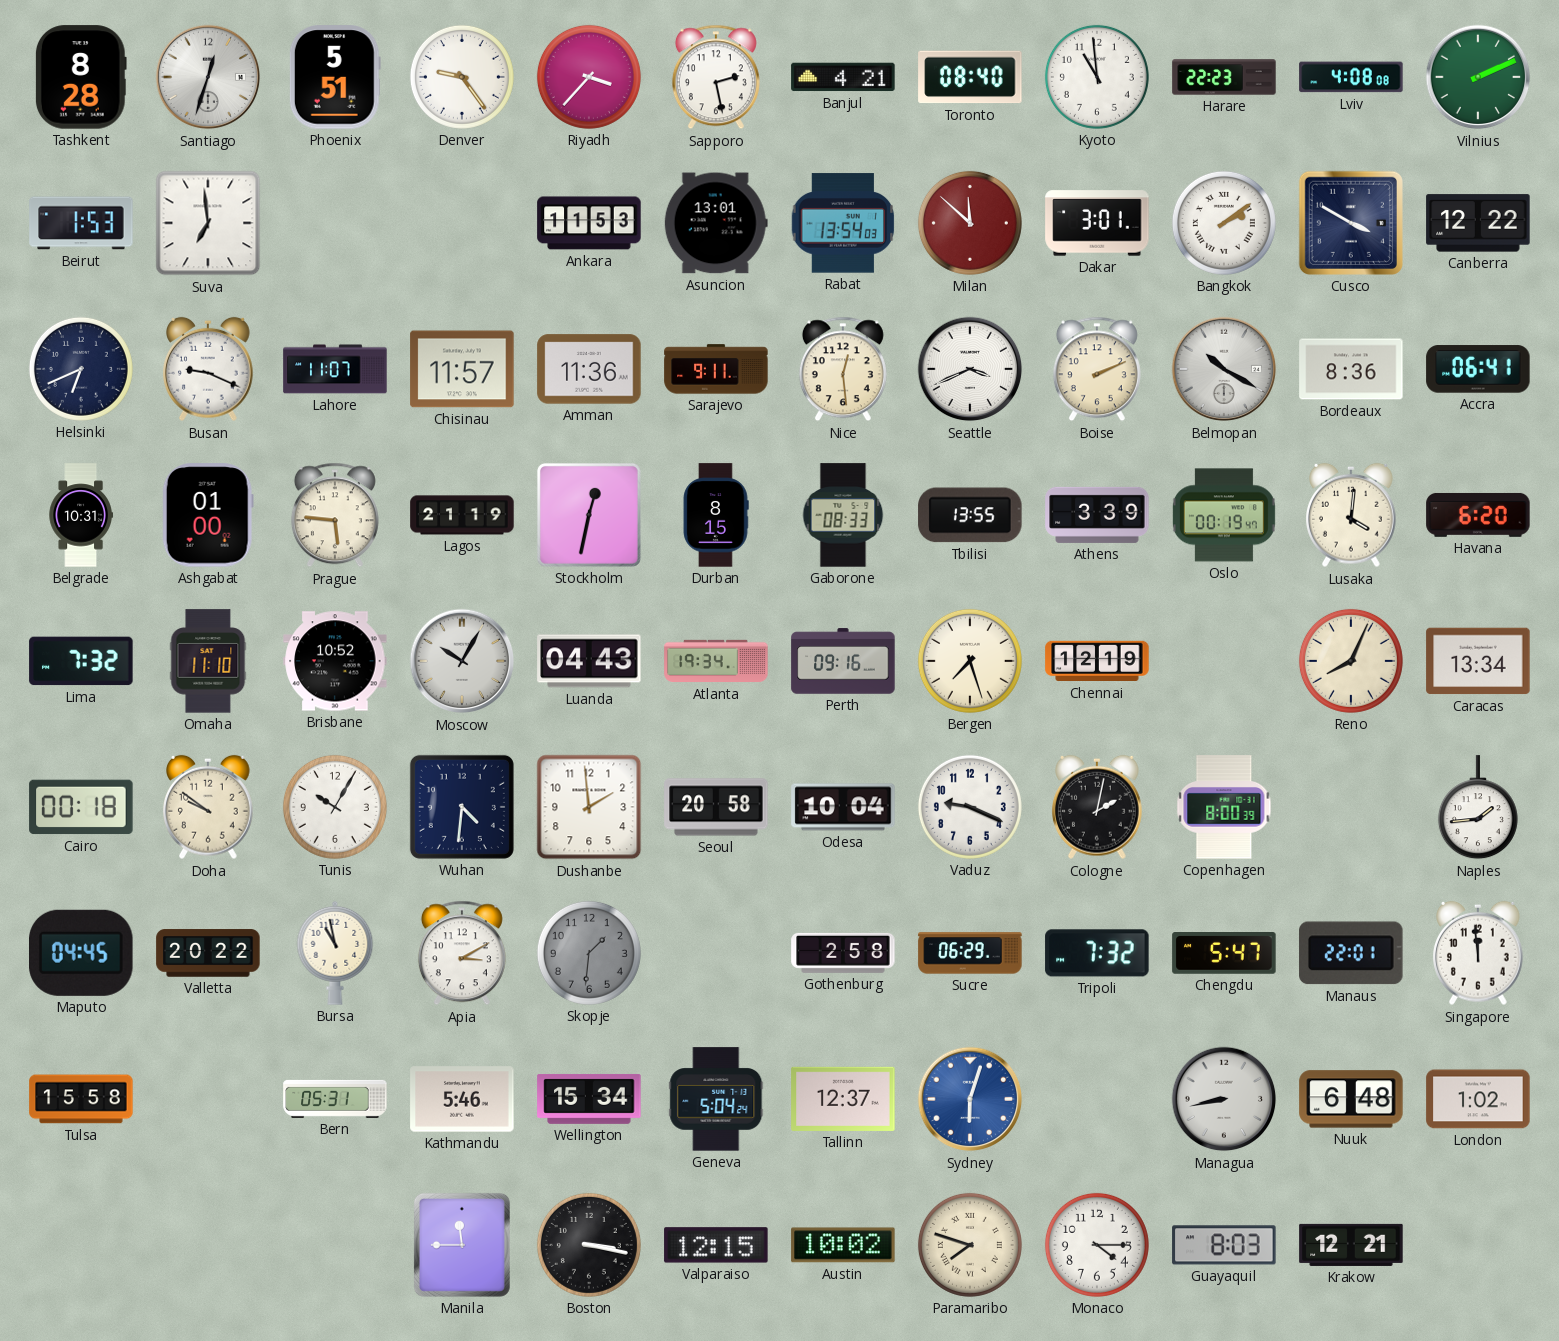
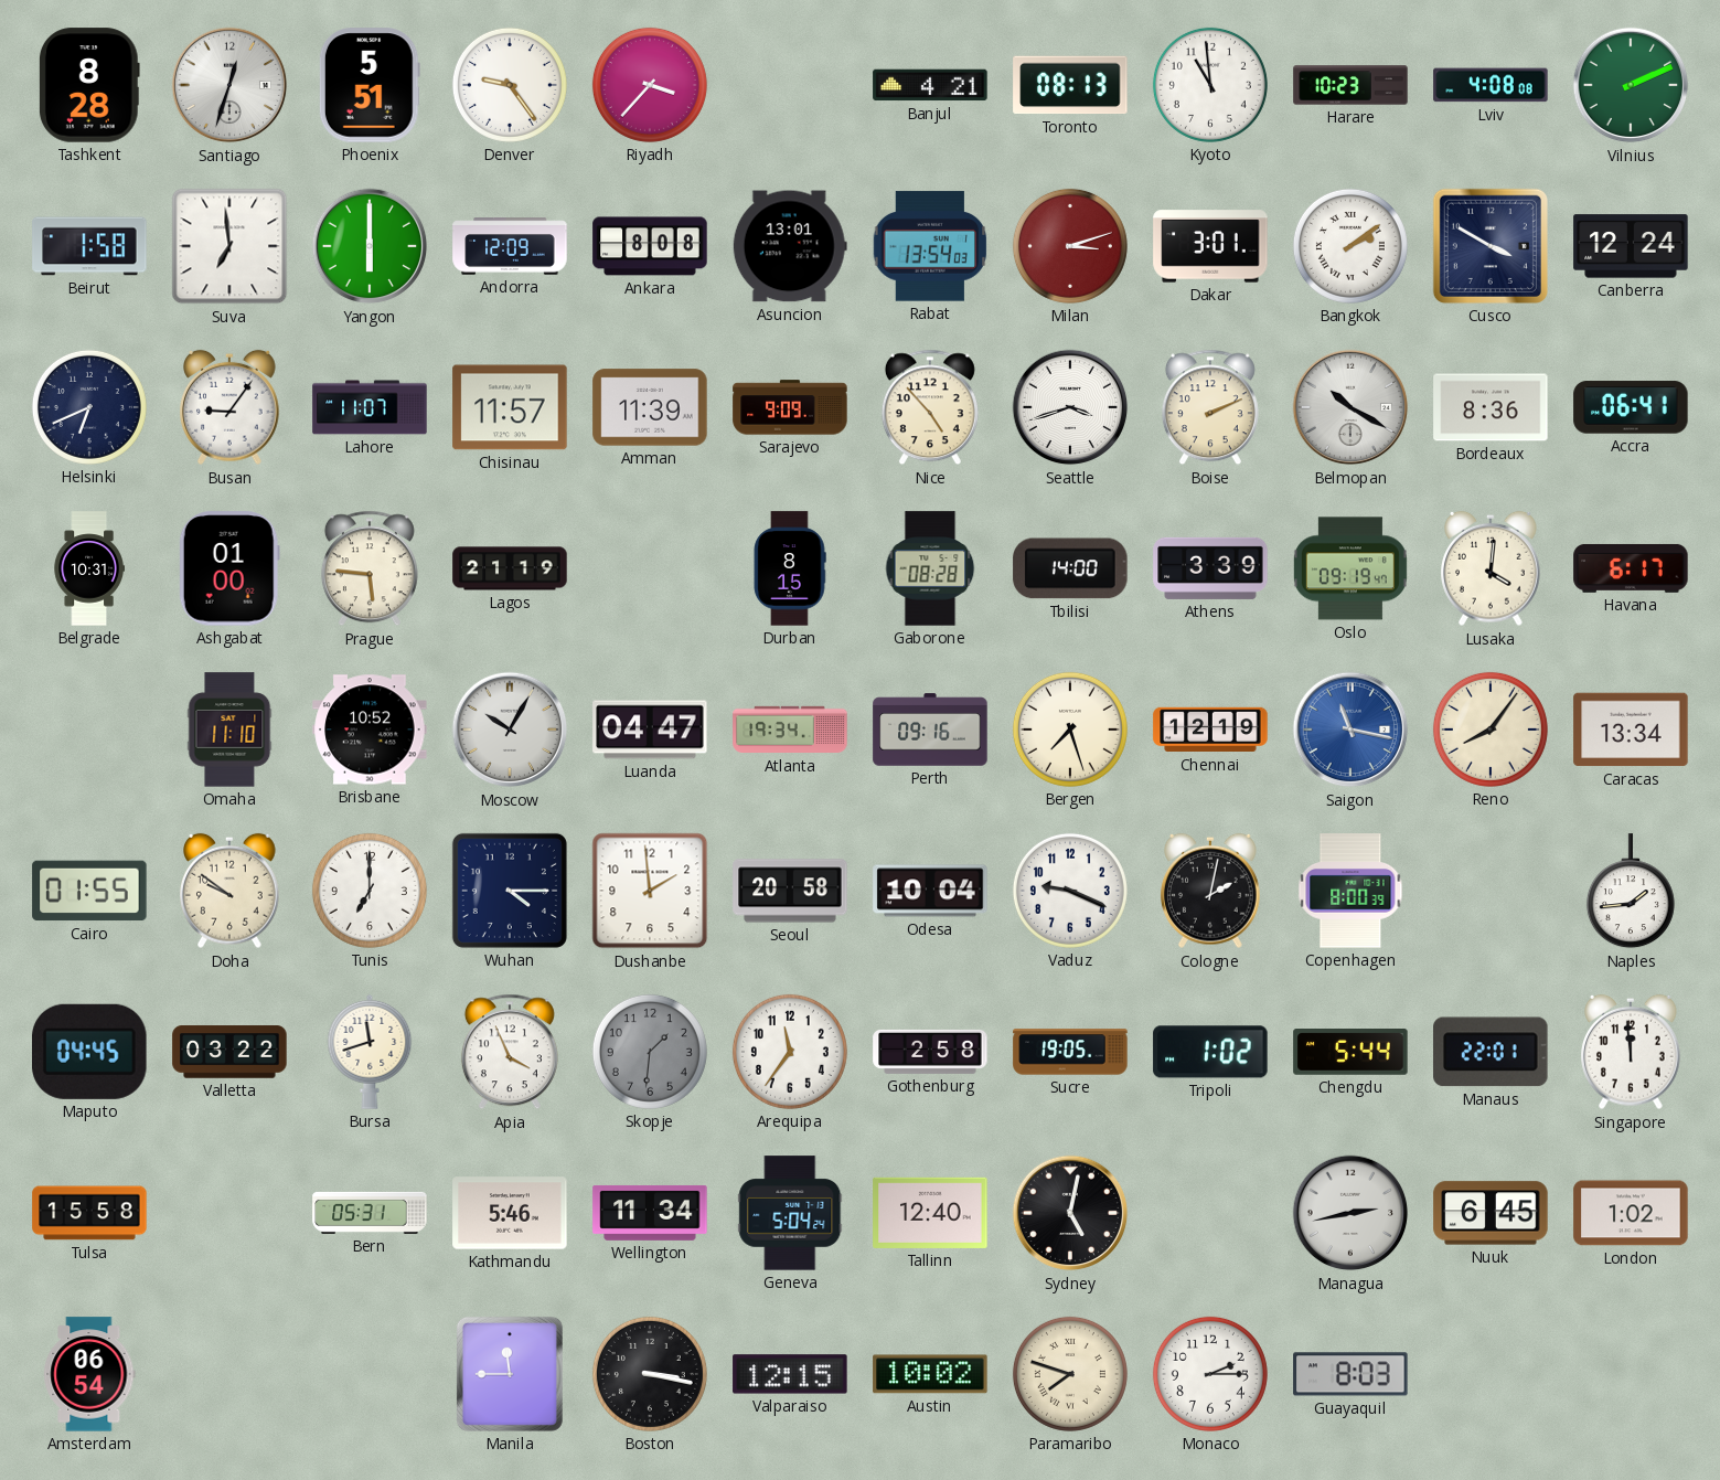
Sapporo: 2:28 -> none (716, 77)
Toronto: 08:40 -> 08:13 (1070, 85)
Harare: 22:23 -> 10:23 (1350, 85)
Beirut: 1:53 -> 1:58 (89, 246)
Yangon: none -> 6:00 (370, 246)
Andorra: none -> 12:09 (510, 246)
Ankara: 11:53 -> 8:08 (650, 246)
Milan: 11:52 -> 3:12 (1070, 246)
Canberra: 12:22 -> 12:24 (1631, 246)
Busan: 9:19 -> 9:06 (231, 407)
Amman: 11:36 -> 11:39 (650, 407)
Sarajevo: 9:11 -> 9:09 (790, 407)
Nice: 12:29 -> 4:53 (930, 407)
Seattle: 3:41 -> 3:42 (1070, 407)
Stockholm: 12:32 -> none (589, 515)
Gaborone: 08:33 -> 08:28 (930, 568)
Tbilisi: 13:55 -> 14:00 (1070, 568)
Oslo: 00:19 -> 09:19 (1350, 568)
Havana: 6:20 -> 6:17 (1631, 568)
Lima: 7:32 -> none (81, 661)
Luanda: 04:43 -> 04:47 (650, 730)
Saigon: none -> 11:17 (1350, 730)
Reno: 8:04 -> 8:06 (1491, 730)
Cairo: 00:18 -> 01:55 (89, 891)
Tunis: 10:05 -> 7:00 (370, 891)
Wuhan: 4:31 -> 4:15 (510, 891)
Valletta: 20:22 -> 03:22 (229, 1052)
Bursa: 10:58 -> 11:42 (370, 1052)
Apia: 3:10 -> 3:56 (510, 1052)
Arequipa: none -> 11:36 (790, 1052)
Sucre: 06:29 -> 19:05 (1070, 1052)
Tripoli: 7:32 -> 1:02 (1210, 1052)
Chengdu: 5:47 -> 5:44 (1350, 1052)
Wellington: 15:34 -> 11:34 (650, 1213)
Tallinn: 12:37 -> 12:40 (930, 1213)
Sydney: 6:03 -> 5:02 (1070, 1213)
Sydney dial: blue -> black (1070, 1213)
Managua: 8:43 -> 2:43 (1350, 1213)
Nuuk: 6:48 -> 6:45 (1491, 1213)
Amsterdam: none -> 06:54 (89, 1374)
Monaco: 4:15 -> 2:15 (1210, 1374)
Krakow: 12:21 -> none (1351, 1245)
